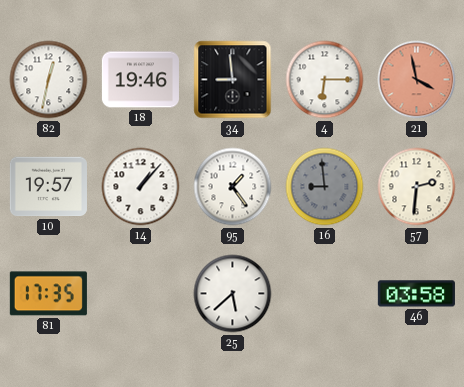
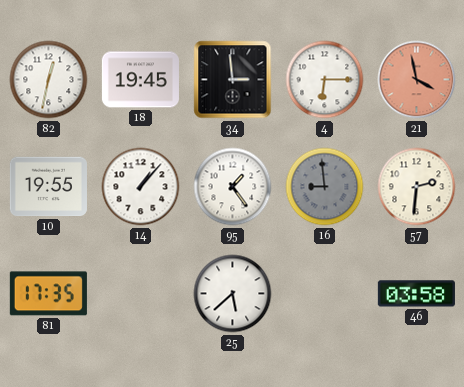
18: 19:46 -> 19:45 (140, 80)
34: 8:59 -> 2:59 (233, 80)
10: 19:57 -> 19:55 (48, 187)
